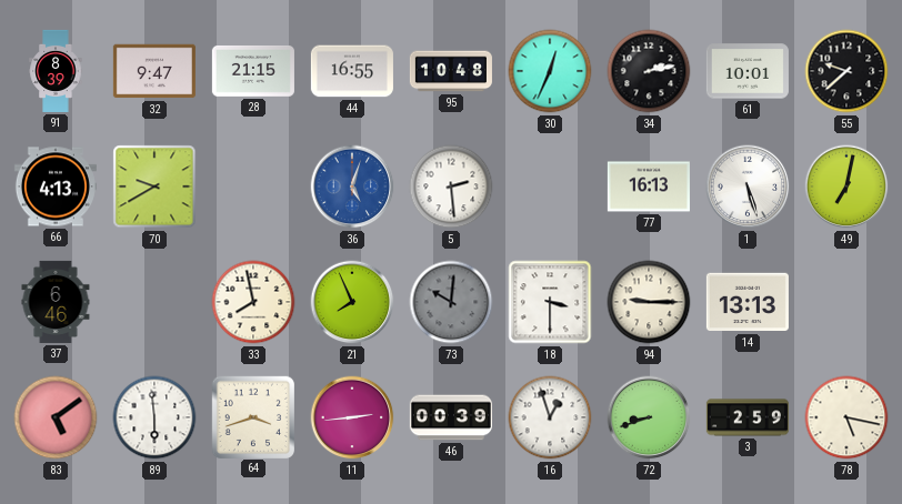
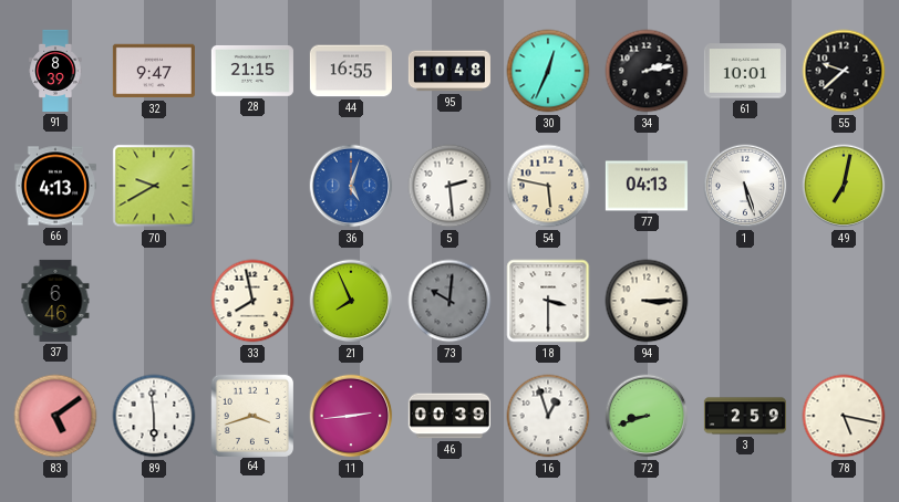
54: none -> 5:47 (548, 186)
77: 16:13 -> 04:13 (647, 186)
94: 9:15 -> 3:15 (647, 301)
14: 13:13 -> none (748, 302)
